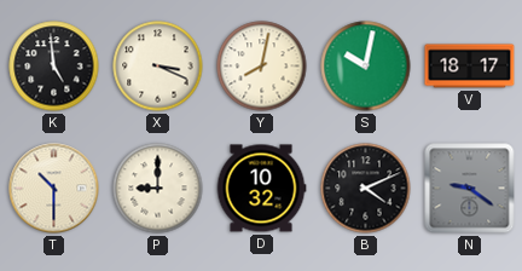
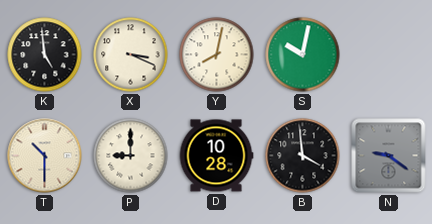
V: 18:17 -> none (470, 67)
D: 10:32 -> 10:28 (216, 156)
B: 4:11 -> 3:59 (303, 156)
